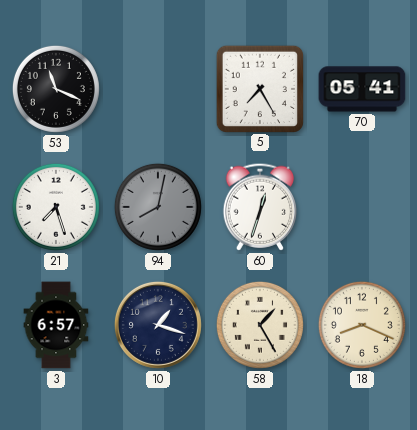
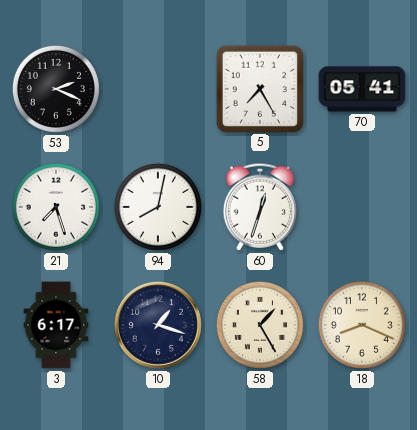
53: 11:19 -> 2:19 (56, 89)
94 dial: grey -> white (158, 207)
3: 6:57 -> 6:17 (56, 325)
